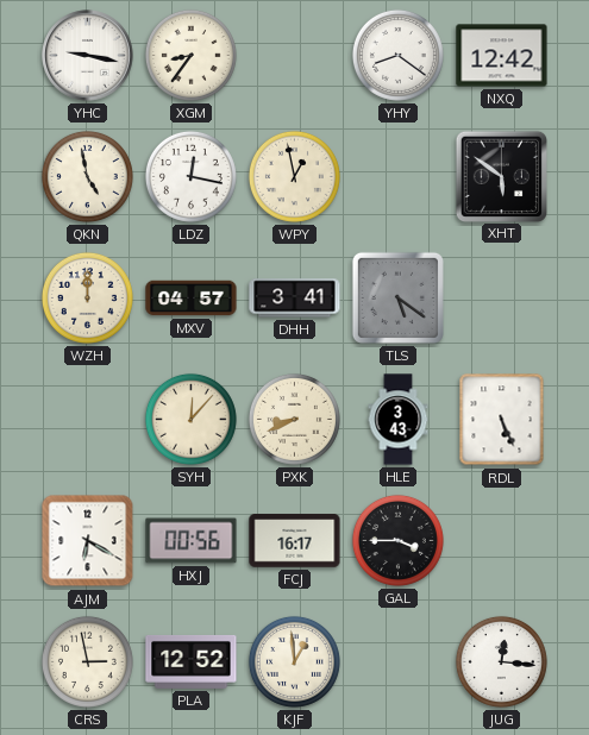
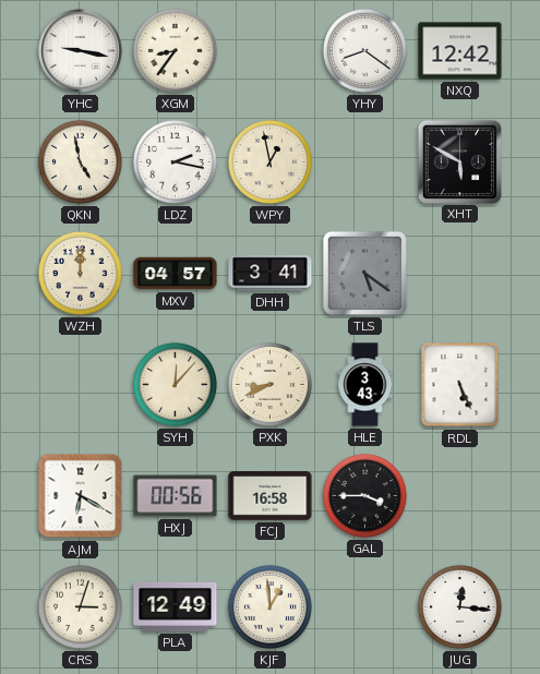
LDZ: 12:17 -> 2:17 (175, 161)
XHT: 5:51 -> 5:50 (459, 161)
FCJ: 16:17 -> 16:58 (271, 496)
CRS: 2:58 -> 3:03 (80, 606)
PLA: 12:52 -> 12:49 (176, 606)
